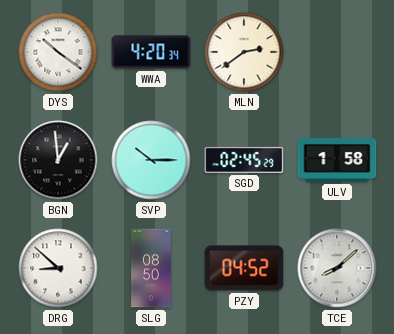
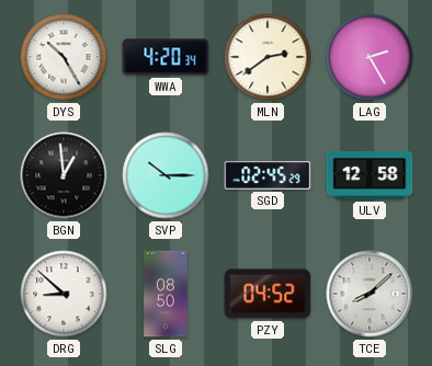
DYS: 10:21 -> 10:25 (64, 57)
LAG: none -> 2:25 (370, 57)
ULV: 1:58 -> 12:58 (370, 175)
